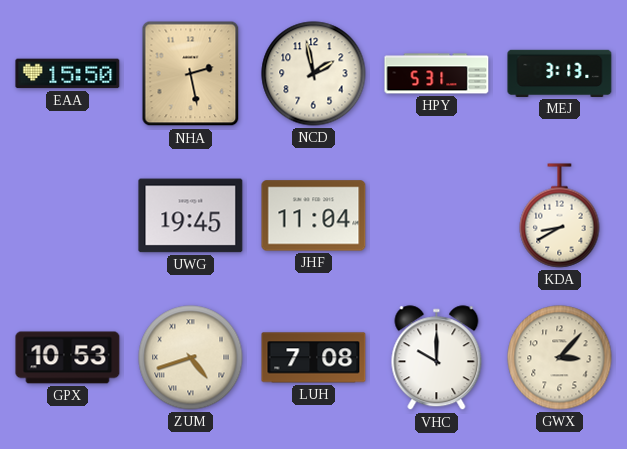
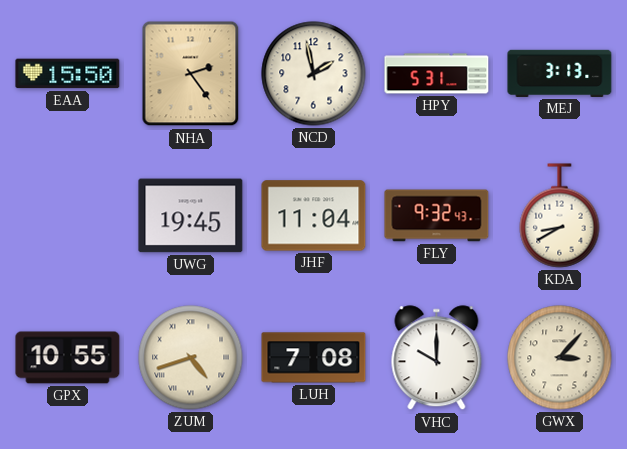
NHA: 2:28 -> 2:24 (191, 74)
FLY: none -> 9:32 (437, 216)
GPX: 10:53 -> 10:55 (68, 358)
